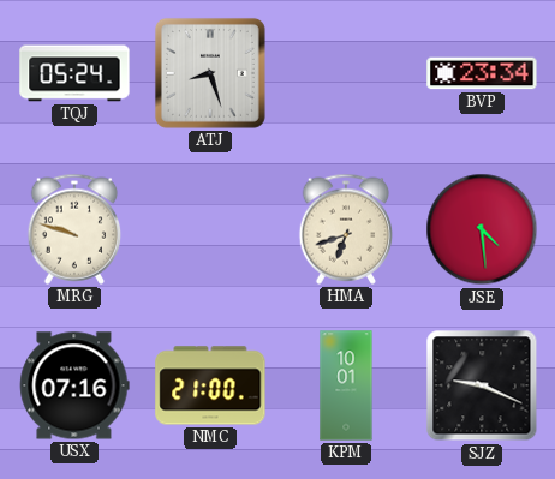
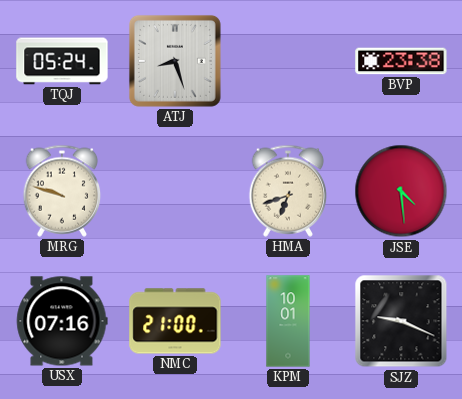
BVP: 23:34 -> 23:38 (401, 61)
